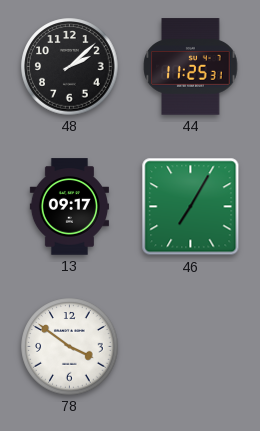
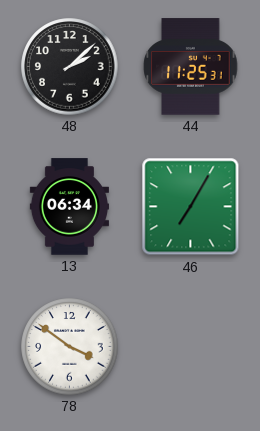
13: 09:17 -> 06:34 (69, 207)
